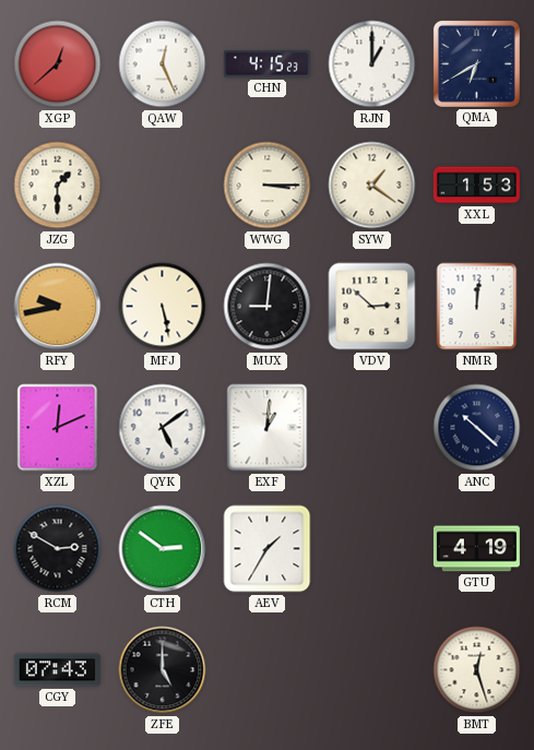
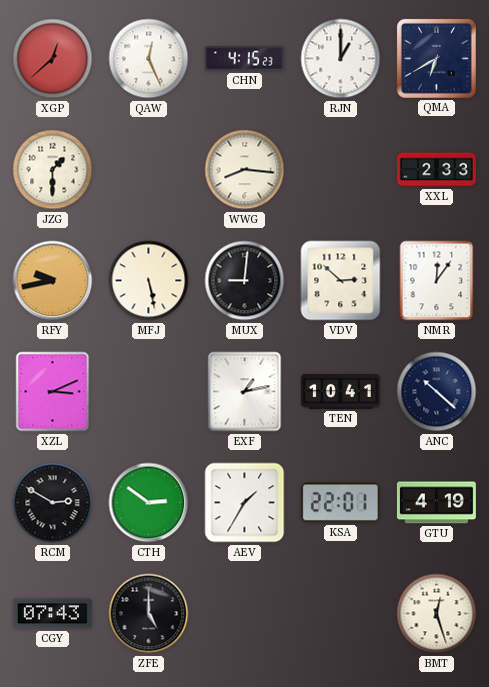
WWG: 3:15 -> 8:16 (245, 170)
SYW: 1:21 -> none (372, 186)
XXL: 1:53 -> 2:33 (436, 170)
NMR: 12:01 -> 12:06 (437, 281)
XZL: 12:11 -> 3:11 (53, 392)
QYK: 5:09 -> none (163, 428)
EXF: 1:01 -> 1:13 (245, 392)
TEN: none -> 10:41 (340, 391)
KSA: none -> 22:01 (340, 503)
